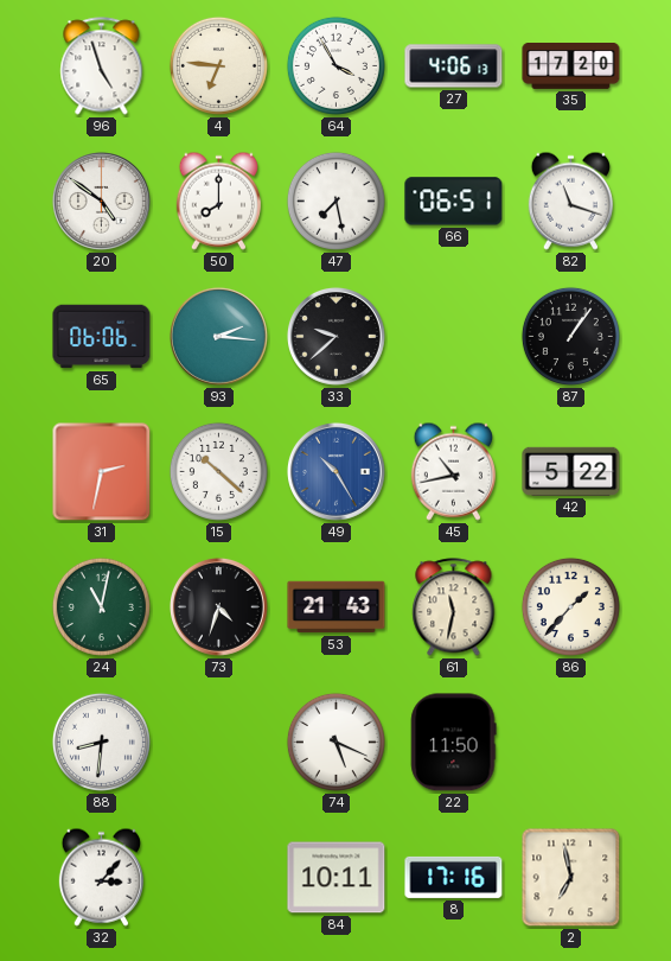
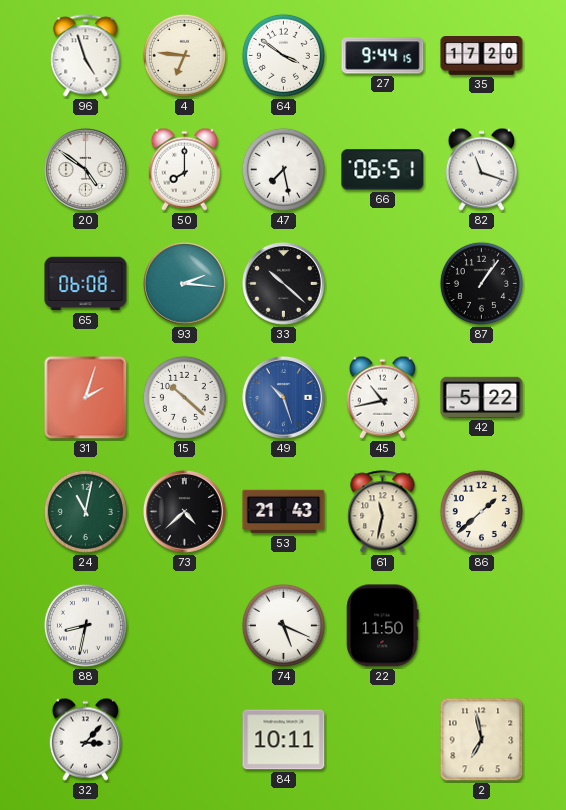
64: 3:55 -> 3:51 (283, 55)
27: 4:06 -> 9:44 (383, 56)
65: 06:06 -> 06:08 (86, 284)
33: 9:38 -> 10:22 (283, 283)
31: 2:32 -> 2:03 (86, 398)
49: 10:25 -> 10:27 (283, 397)
73: 4:33 -> 4:38 (184, 511)
86: 1:37 -> 1:38 (481, 511)
88: 8:31 -> 8:32 (85, 625)
8: 17:16 -> none (454, 877)
